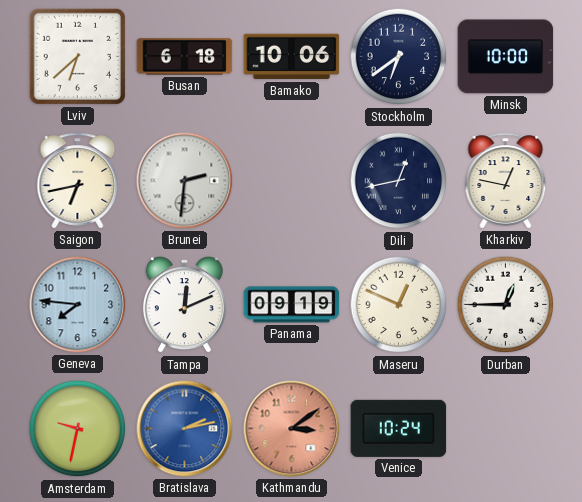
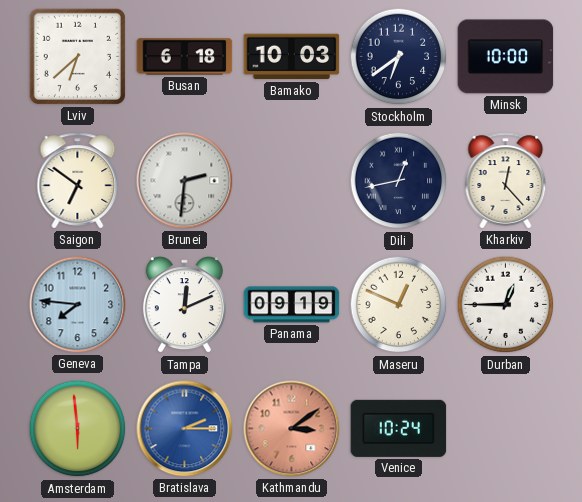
Bamako: 10:06 -> 10:03 (292, 57)
Saigon: 6:43 -> 6:51 (78, 181)
Kharkiv: 12:47 -> 12:23 (506, 181)
Amsterdam: 9:32 -> 5:59 (78, 429)
Bratislava: 2:13 -> 2:15 (185, 429)
